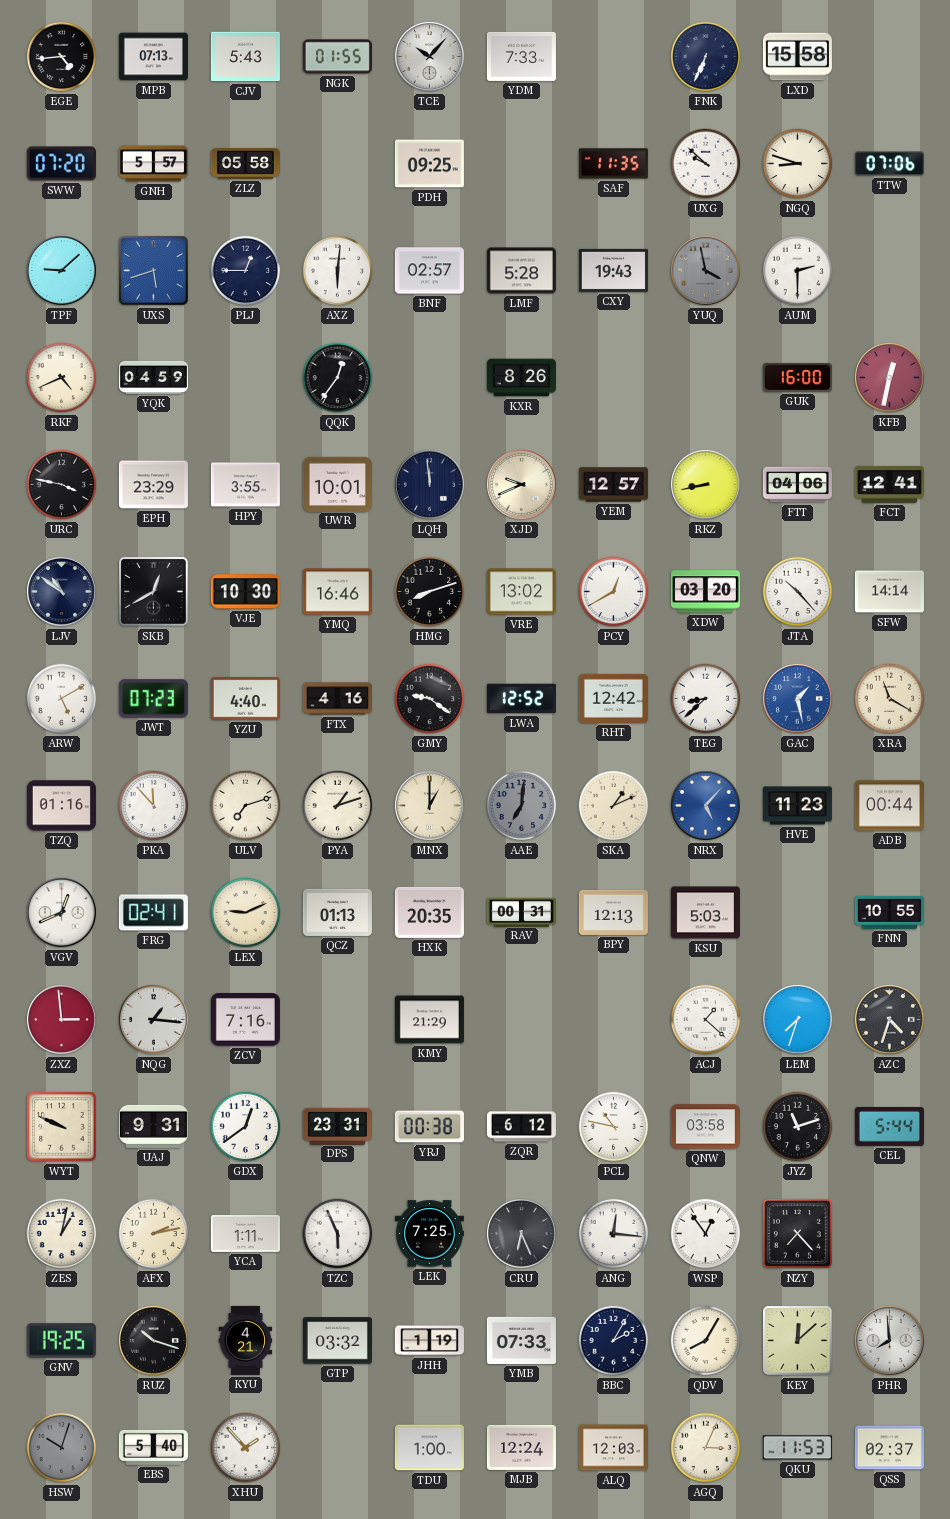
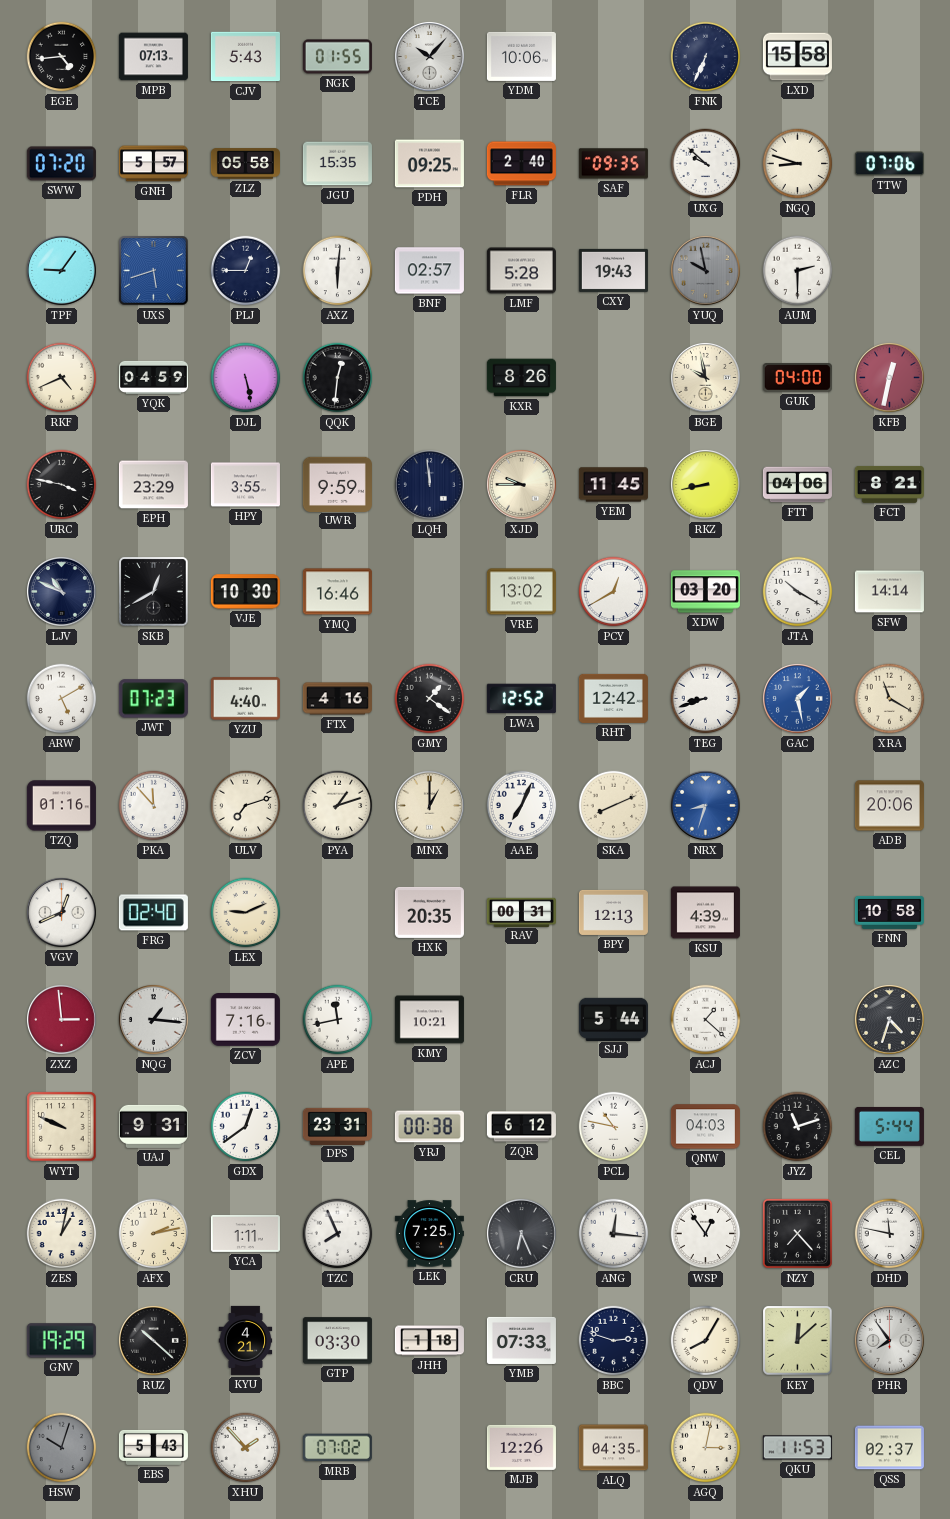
YDM: 7:33 -> 10:06 (521, 56)
JGU: none -> 15:35 (337, 164)
FLR: none -> 2:40 (521, 164)
SAF: 11:35 -> 09:35 (613, 164)
TPF: 9:08 -> 9:06 (61, 270)
YUQ: 3:58 -> 9:58 (705, 270)
DJL: none -> 5:28 (246, 378)
QQK: 12:36 -> 12:31 (338, 378)
BGE: none -> 9:58 (705, 377)
GUK: 16:00 -> 04:00 (797, 378)
UWR: 10:01 -> 9:59 (337, 484)
XJD: 9:41 -> 9:45 (521, 484)
YEM: 12:57 -> 11:45 (613, 485)
FCT: 12:41 -> 8:21 (889, 484)
LJV: 10:51 -> 10:49 (61, 591)
HMG: 8:12 -> none (430, 592)
JTA: 10:23 -> 10:20 (798, 592)
GMY: 9:21 -> 1:21 (430, 699)
TEG: 8:38 -> 8:42 (706, 699)
AAE: 7:01 -> 7:04 (522, 806)
AAE dial: grey -> white (522, 806)
SKA: 1:11 -> 8:11 (614, 806)
NRX: 5:07 -> 8:33 (705, 805)
HVE: 11:23 -> none (797, 806)
ADB: 00:44 -> 20:06 (889, 806)
FRG: 02:41 -> 02:40 (153, 913)
QCZ: 01:13 -> none (337, 912)
KSU: 5:03 -> 4:39 (705, 913)
FNN: 10:55 -> 10:58 (889, 912)
APE: none -> 11:43 (338, 1020)
KMY: 21:29 -> 10:21 (429, 1020)
SJJ: none -> 5:44 (613, 1019)
LEM: 7:33 -> none (797, 1019)
QNW: 03:58 -> 04:03 (705, 1127)
TZC: 5:56 -> 7:56 (338, 1234)
DHD: none -> 11:47 (890, 1234)
GNV: 19:25 -> 19:29 (61, 1341)
RUZ: 10:18 -> 10:22 (153, 1340)
GTP: 03:32 -> 03:30 (337, 1341)
JHH: 1:19 -> 1:18 (429, 1341)
BBC: 2:05 -> 2:48 (614, 1341)
PHR: 7:59 -> 7:54 (889, 1340)
EBS: 5:40 -> 5:43 (153, 1447)
MRB: none -> 07:02 (337, 1448)
TDU: 1:00 -> none (429, 1448)
MJB: 12:24 -> 12:26 (521, 1447)
ALQ: 12:03 -> 04:35 (613, 1448)
AGQ: 3:04 -> 3:02 (706, 1448)
